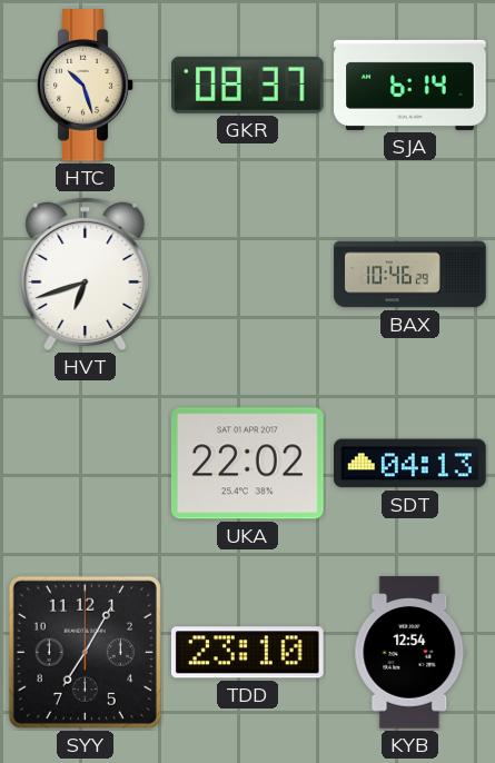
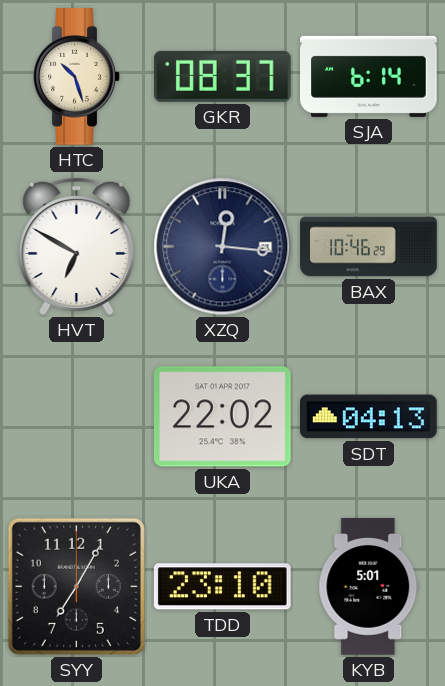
HVT: 6:42 -> 6:50 (77, 246)
XZQ: none -> 12:16 (223, 247)
KYB: 12:54 -> 5:01 (369, 587)
